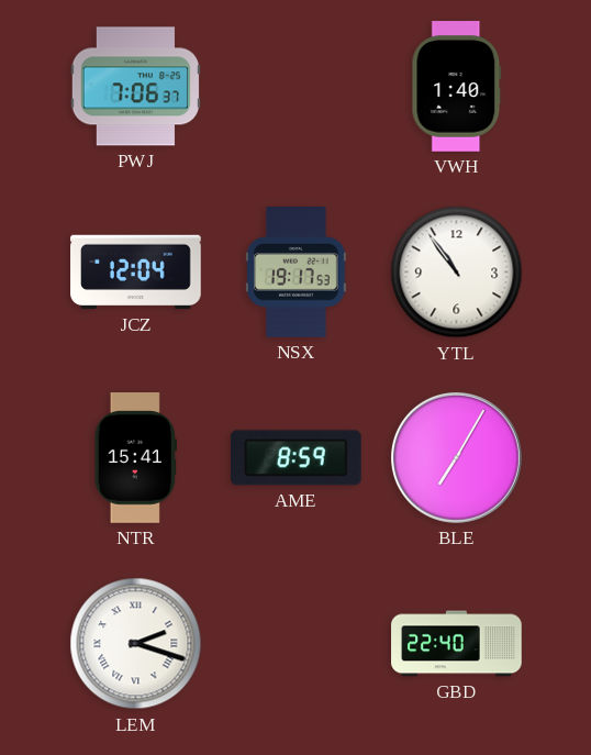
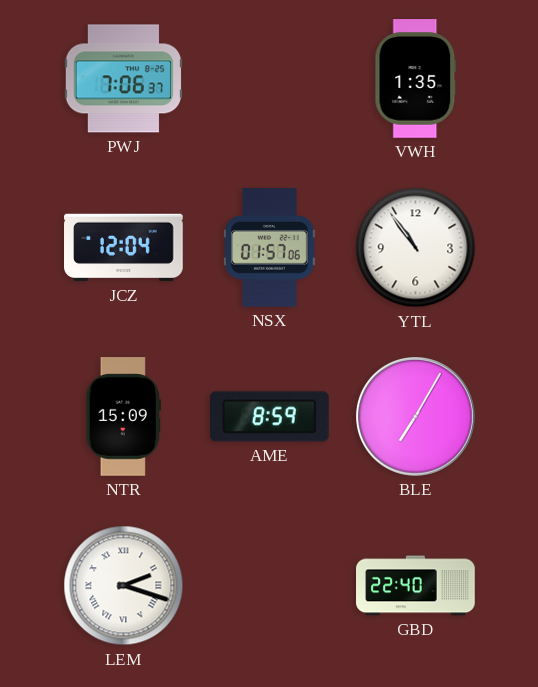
VWH: 1:40 -> 1:35 (416, 79)
NSX: 19:17 -> 01:57 (270, 248)
NTR: 15:41 -> 15:09 (123, 417)
